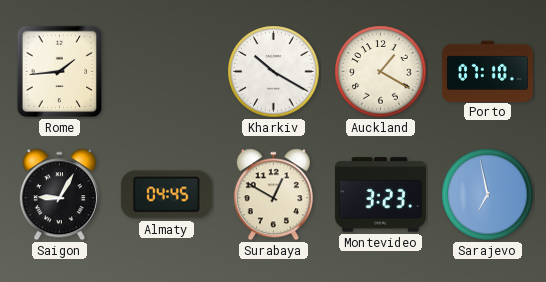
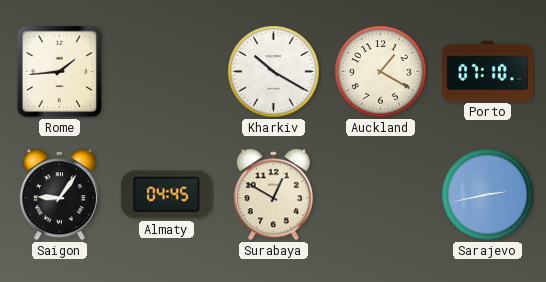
Saigon: 9:05 -> 9:06 (59, 195)
Montevideo: 3:23 -> none (380, 195)
Sarajevo: 6:58 -> 2:43 (488, 195)
